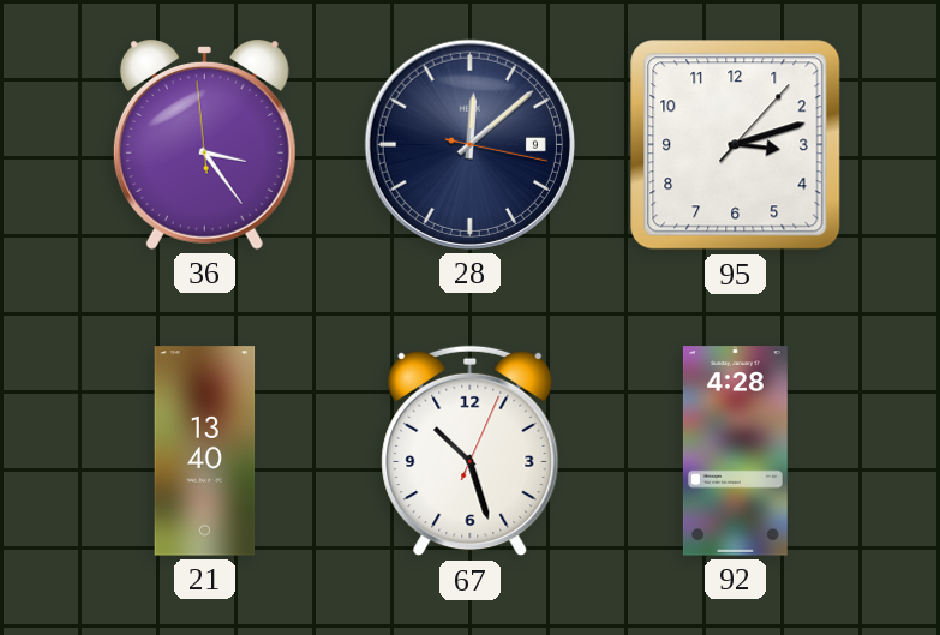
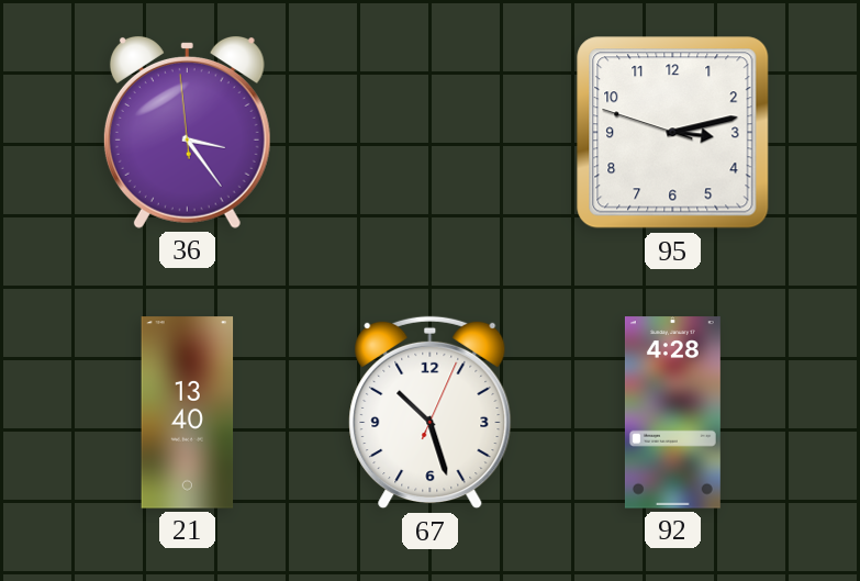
28: 12:08 -> none (469, 144)
95: 3:12:07 -> 3:12:48 (673, 133)
